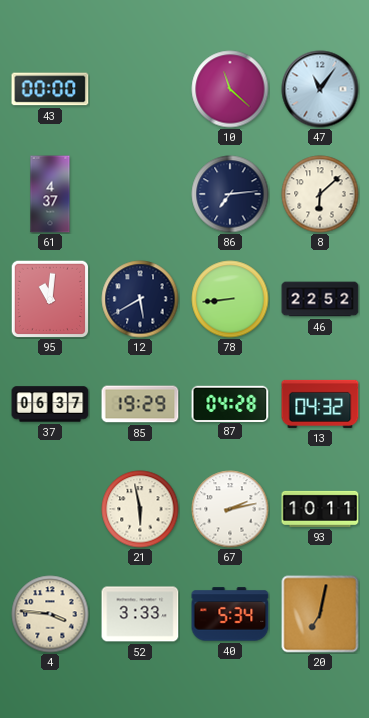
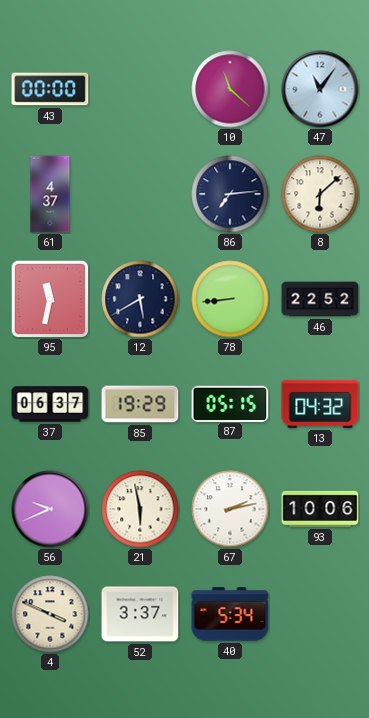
95: 11:01 -> 11:32 (49, 298)
87: 04:28 -> 05:15 (230, 403)
56: none -> 9:41 (50, 509)
93: 10:11 -> 10:06 (320, 509)
4: 3:46 -> 3:49 (50, 614)
52: 3:33 -> 3:37 (140, 614)
20: 7:02 -> none (320, 614)
